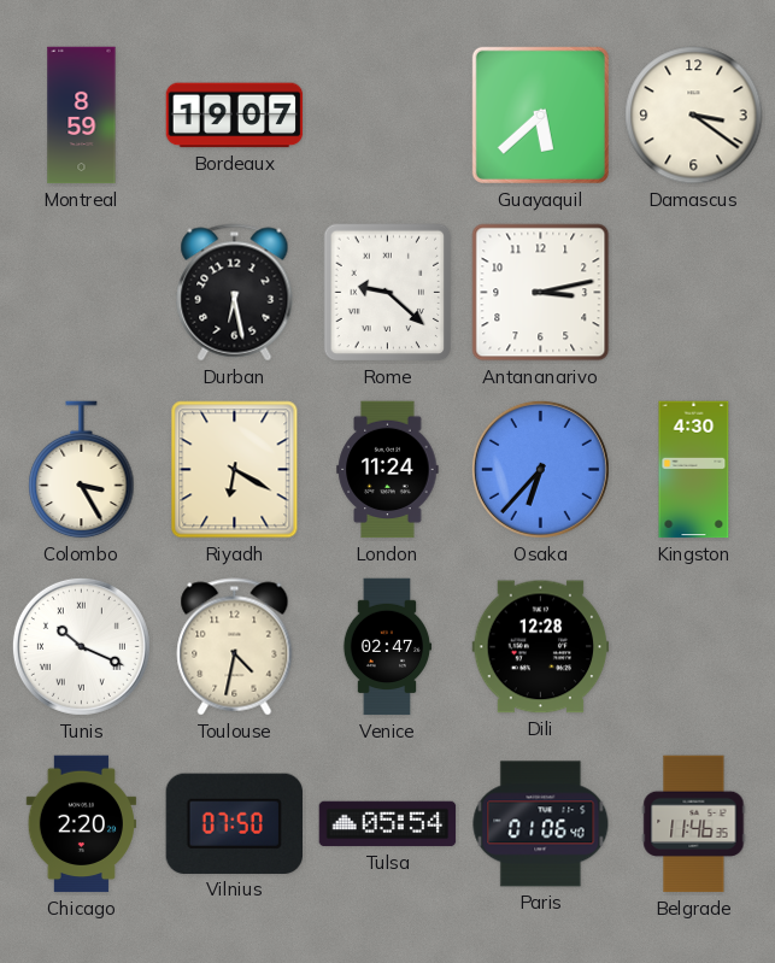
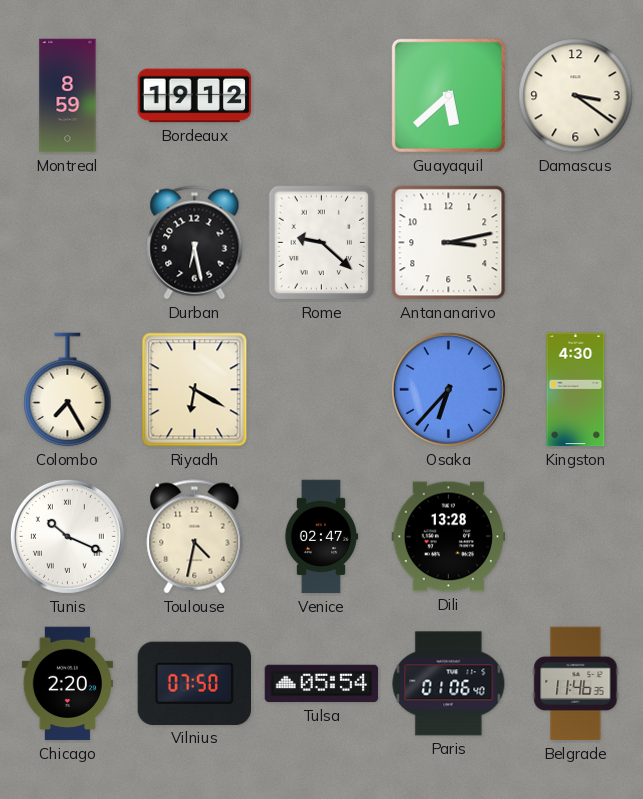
Bordeaux: 19:07 -> 19:12 (195, 96)
Colombo: 3:25 -> 7:25 (68, 390)
London: 11:24 -> none (388, 470)
Dili: 12:28 -> 13:28 (449, 537)
